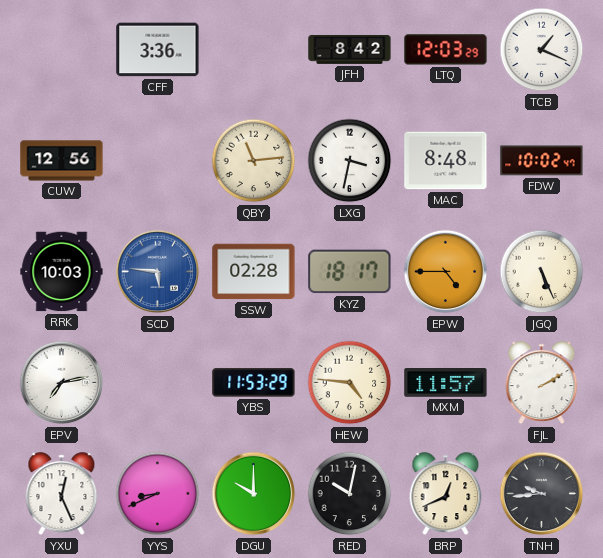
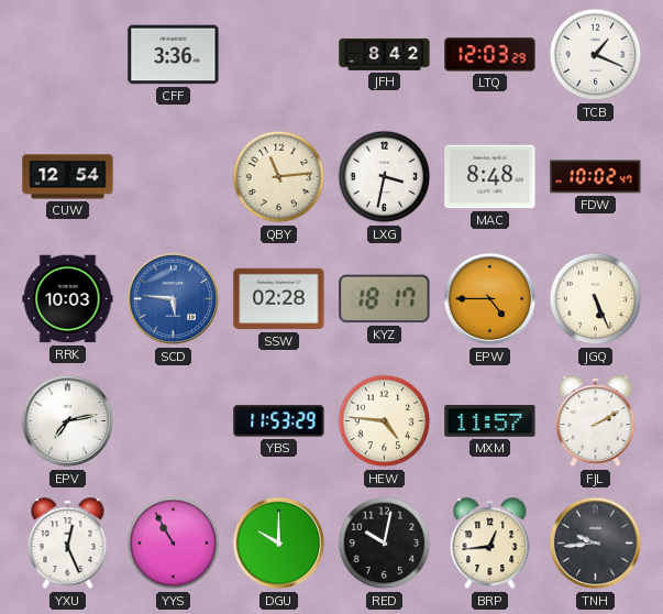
CUW: 12:56 -> 12:54 (68, 177)
YYS: 8:41 -> 10:55 (174, 544)
BRP: 12:41 -> 12:44 (490, 544)
